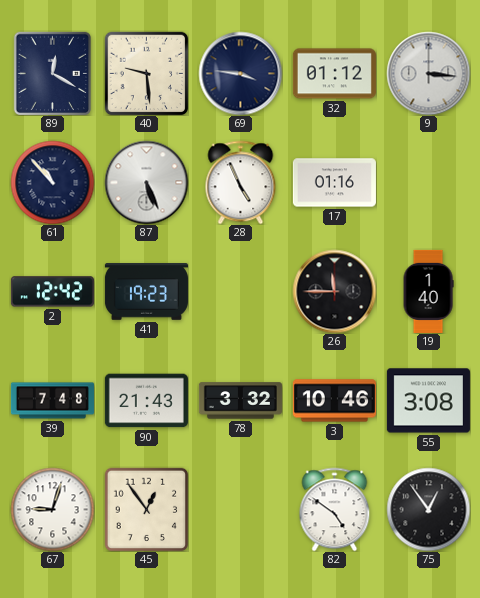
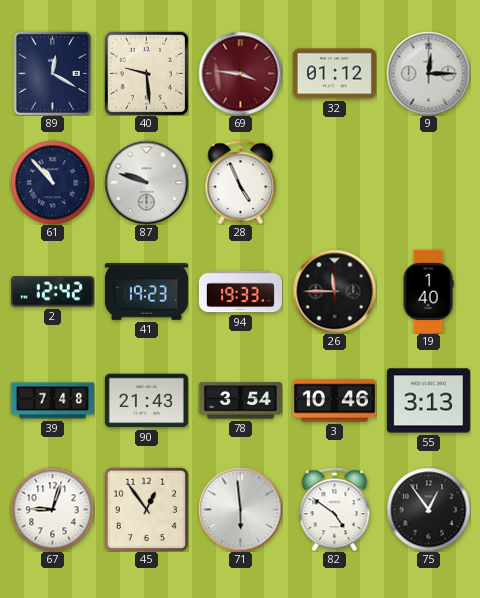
69 dial: navy -> burgundy (240, 73)
9: 3:16 -> 12:15 (428, 73)
87: 5:26 -> 9:48 (146, 182)
17: 01:16 -> none (334, 183)
94: none -> 19:33 (240, 292)
78: 3:32 -> 3:54 (240, 401)
55: 3:08 -> 3:13 (428, 401)
71: none -> 5:59 (240, 509)
